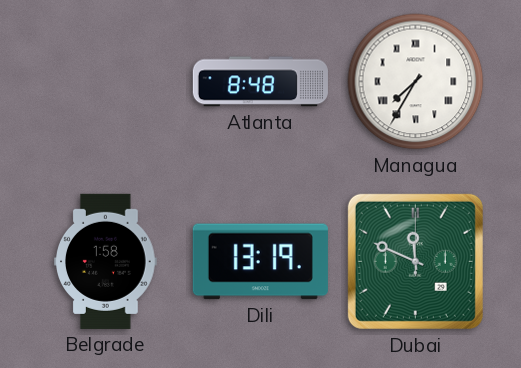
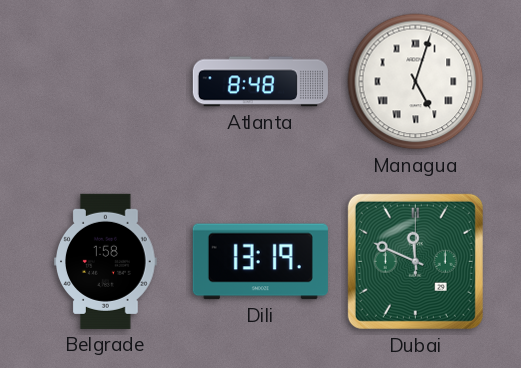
Managua: 7:35 -> 5:03 (416, 82)
